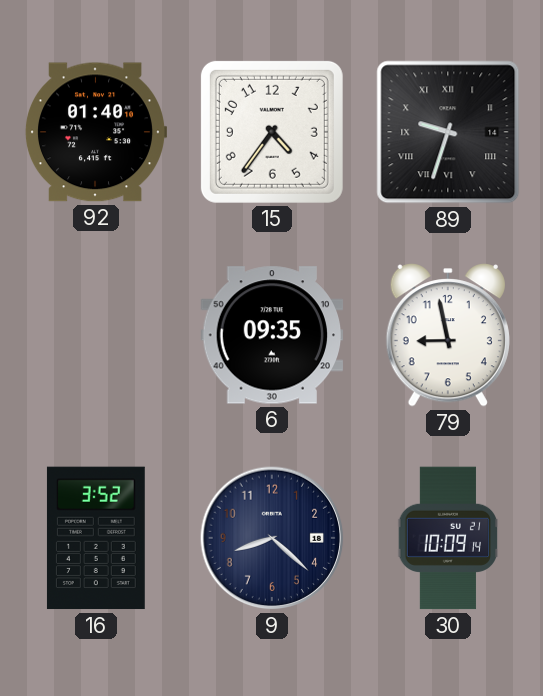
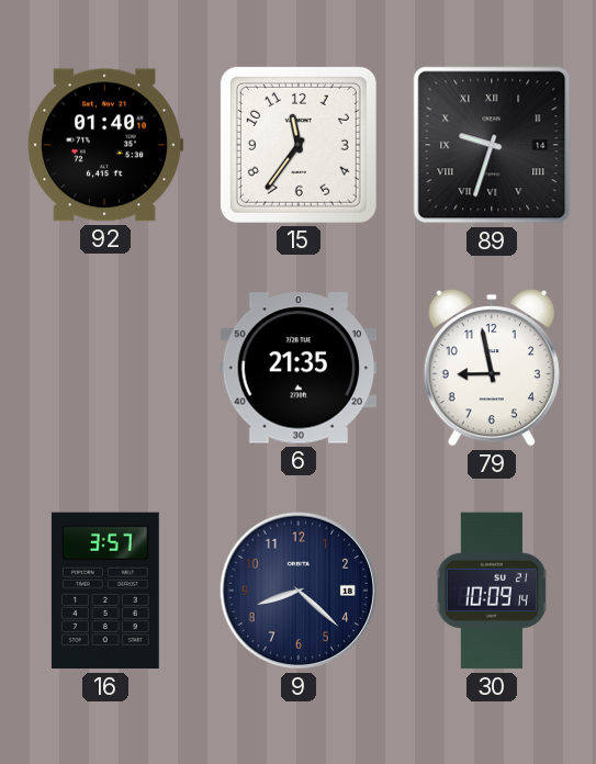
15: 4:36 -> 11:36 (299, 145)
6: 09:35 -> 21:35 (299, 368)
16: 3:52 -> 3:57 (105, 591)
